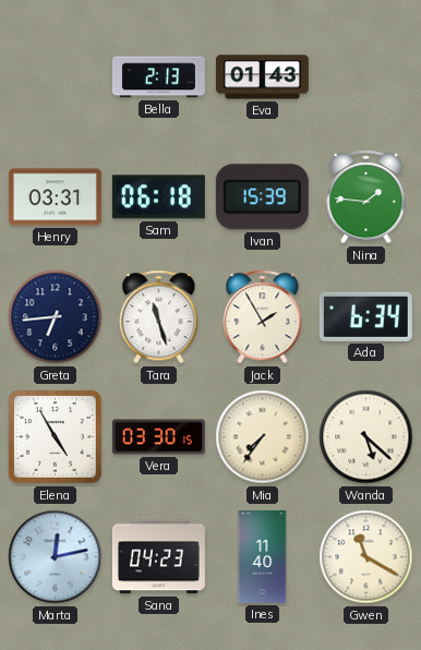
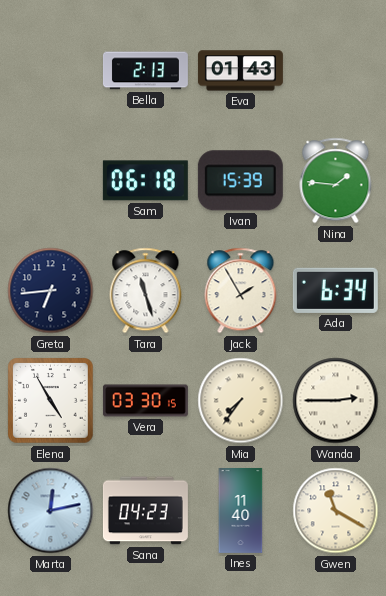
Henry: 03:31 -> none (55, 197)
Wanda: 5:22 -> 2:45 (336, 401)
